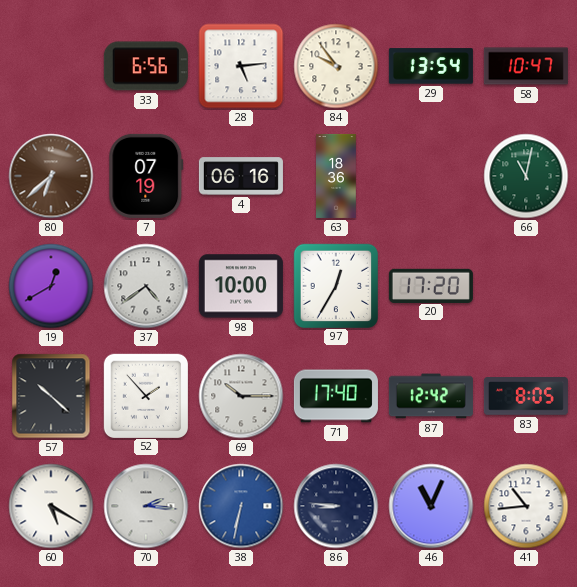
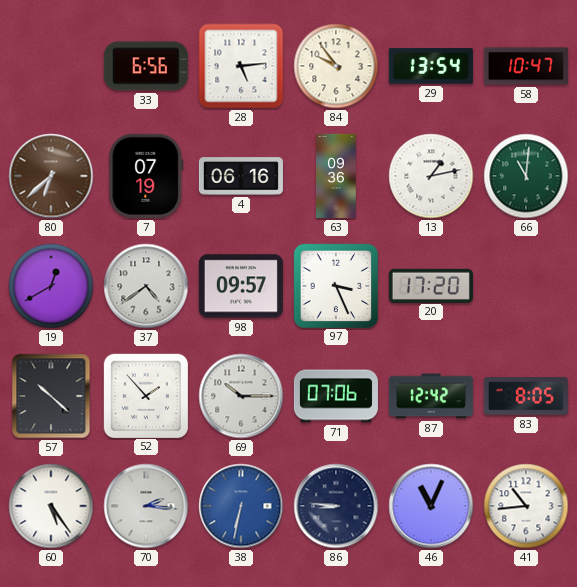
63: 18:36 -> 09:36 (336, 176)
13: none -> 1:13 (431, 176)
66: 11:02 -> 11:01 (526, 176)
98: 10:00 -> 09:57 (241, 286)
97: 12:35 -> 3:26 (335, 285)
71: 17:40 -> 07:06 (336, 396)
60: 5:20 -> 5:24 (51, 506)
